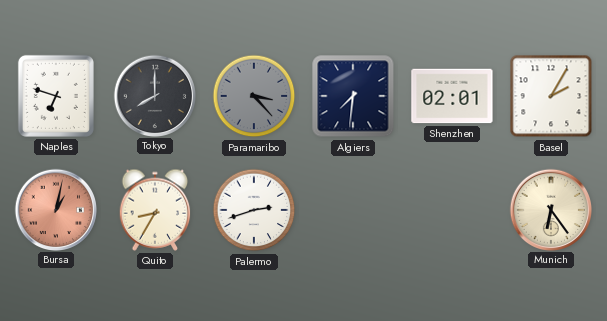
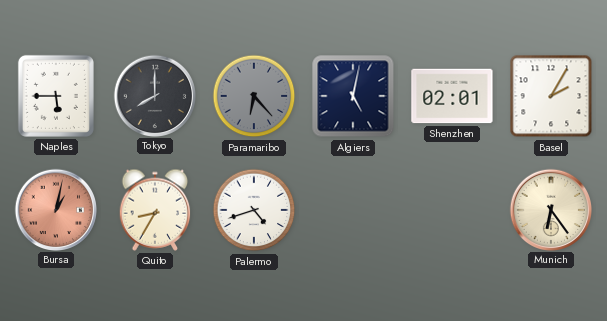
Naples: 6:48 -> 5:45 (56, 96)
Paramaribo: 3:23 -> 6:23 (254, 96)
Algiers: 7:31 -> 5:02 (353, 96)
Palermo: 2:42 -> 4:42 (254, 210)
